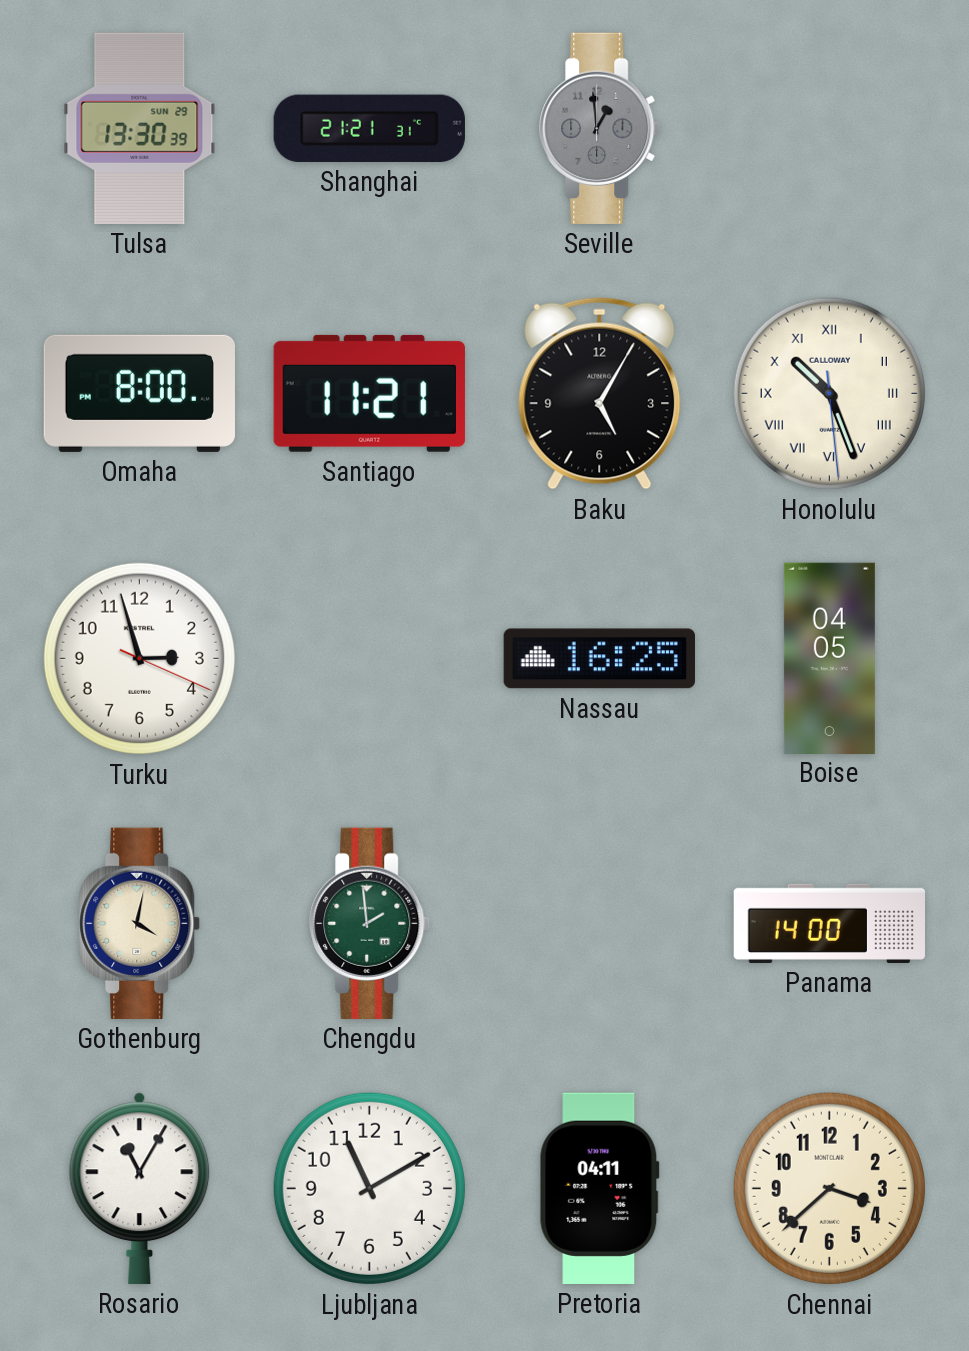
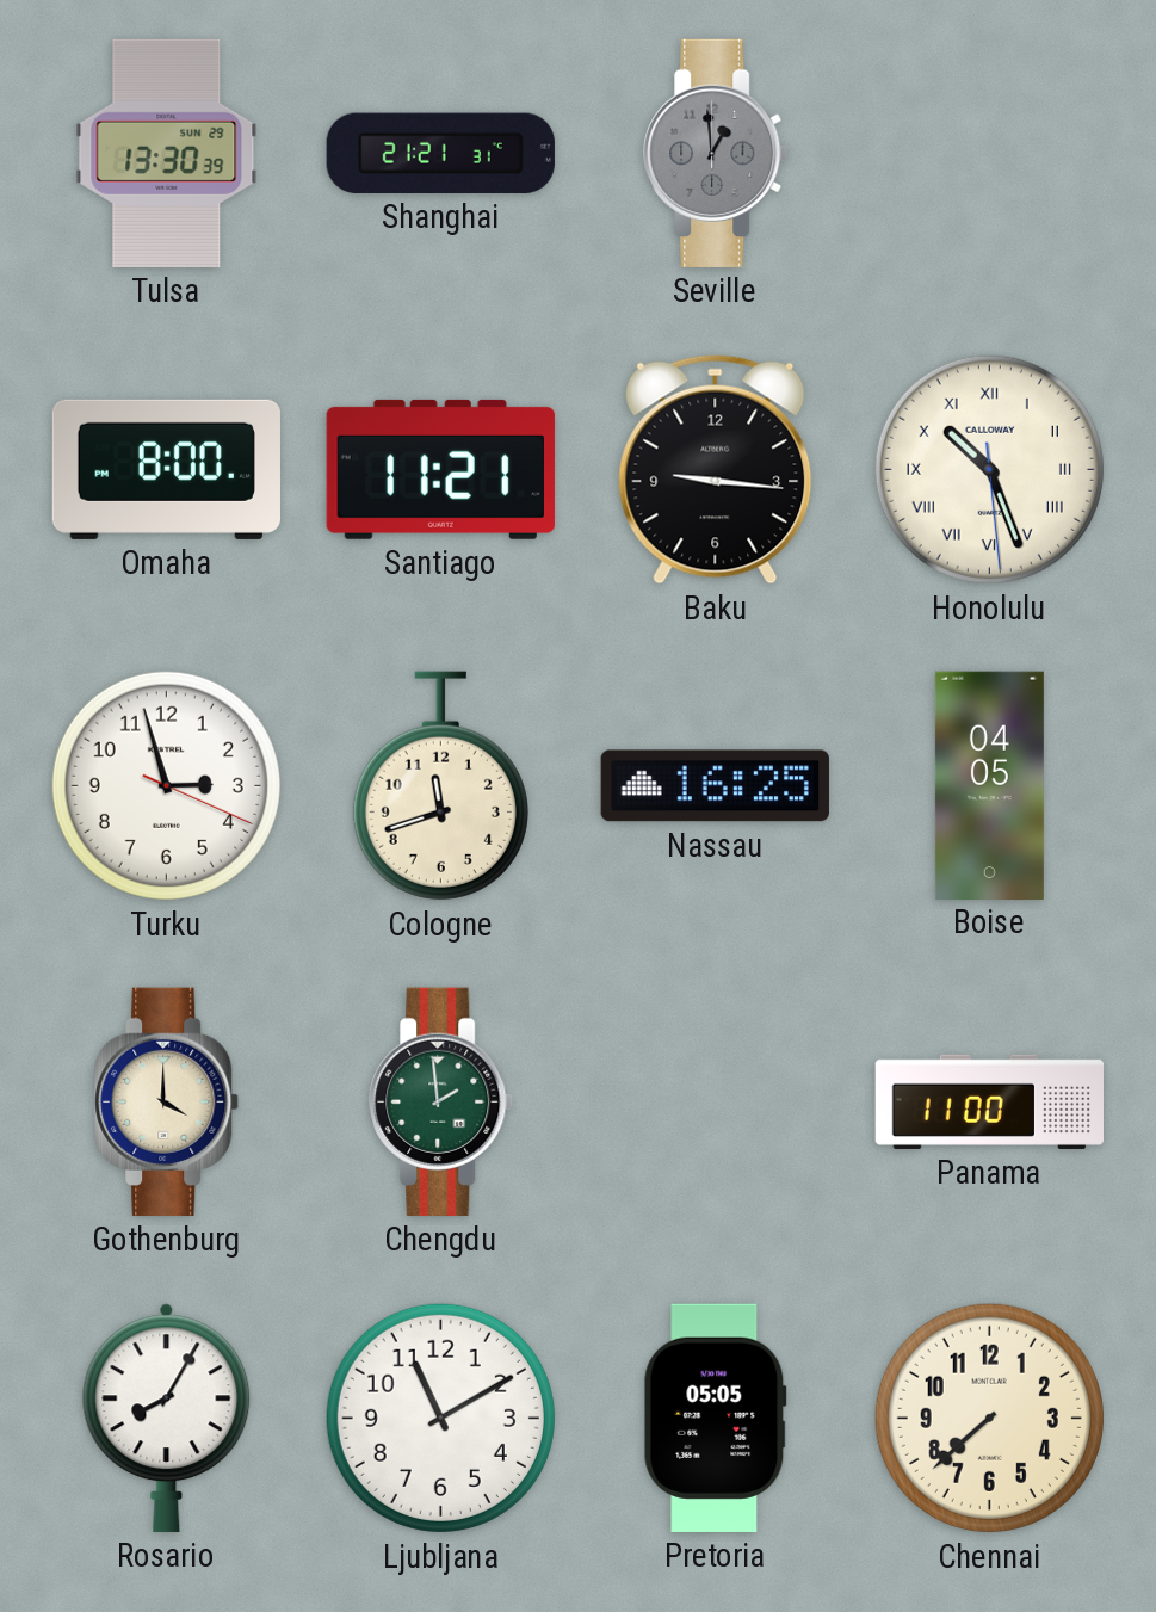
Baku: 5:05 -> 9:16 (716, 469)
Cologne: none -> 11:42 (440, 786)
Gothenburg: 4:02 -> 4:00 (167, 1101)
Panama: 14:00 -> 11:00 (989, 1101)
Rosario: 11:05 -> 8:05 (167, 1418)
Pretoria: 04:11 -> 05:05 (715, 1418)
Chennai: 3:38 -> 7:38 (989, 1418)
